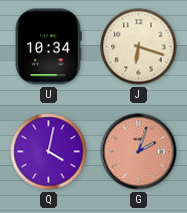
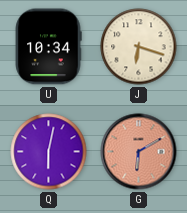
Q: 4:02 -> 6:02 (49, 152)
G: 2:03 -> 6:10 (139, 152)
